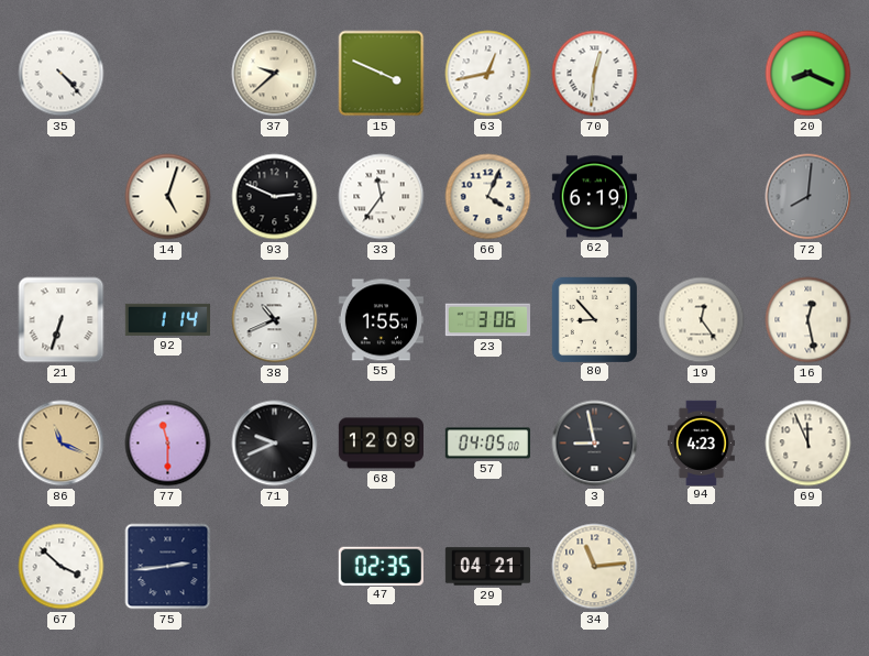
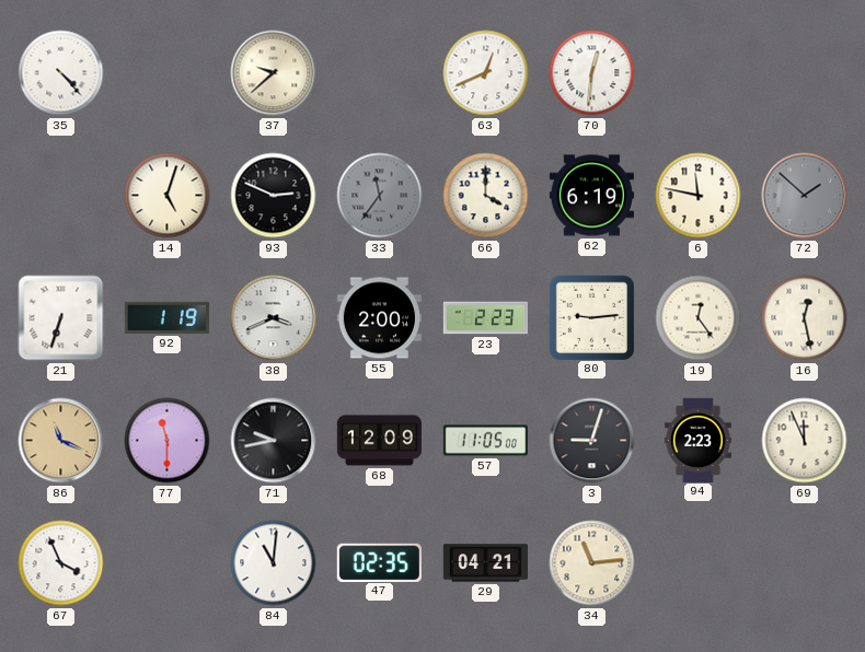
15: 3:49 -> none (382, 74)
63: 12:43 -> 12:41 (486, 73)
20: 8:19 -> none (809, 74)
33 dial: white -> grey (380, 196)
66: 4:04 -> 4:00 (486, 196)
6: none -> 11:47 (699, 196)
72: 8:01 -> 1:52 (805, 196)
92: 1:14 -> 1:19 (166, 317)
38: 10:41 -> 3:41 (274, 318)
55: 1:55 -> 2:00 (379, 318)
23: 3:06 -> 2:23 (485, 318)
80: 8:53 -> 9:14 (591, 317)
71: 9:41 -> 9:43 (274, 441)
57: 04:05 -> 11:05 (485, 441)
3: 8:58 -> 9:03 (592, 441)
94: 4:23 -> 2:23 (697, 440)
67: 3:52 -> 3:56 (61, 563)
75: 2:44 -> none (168, 567)
84: none -> 11:01 (274, 563)
